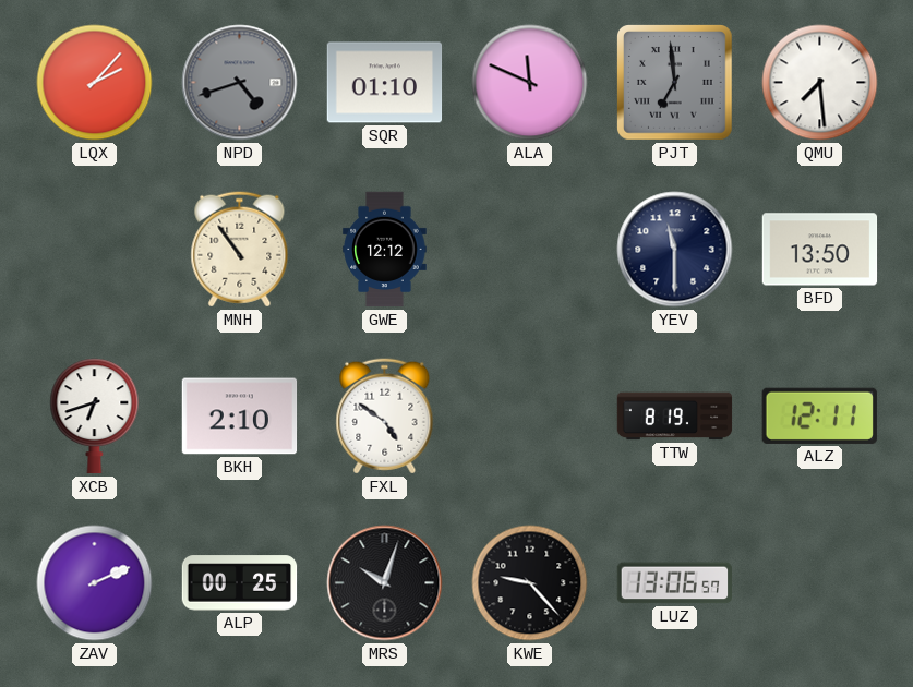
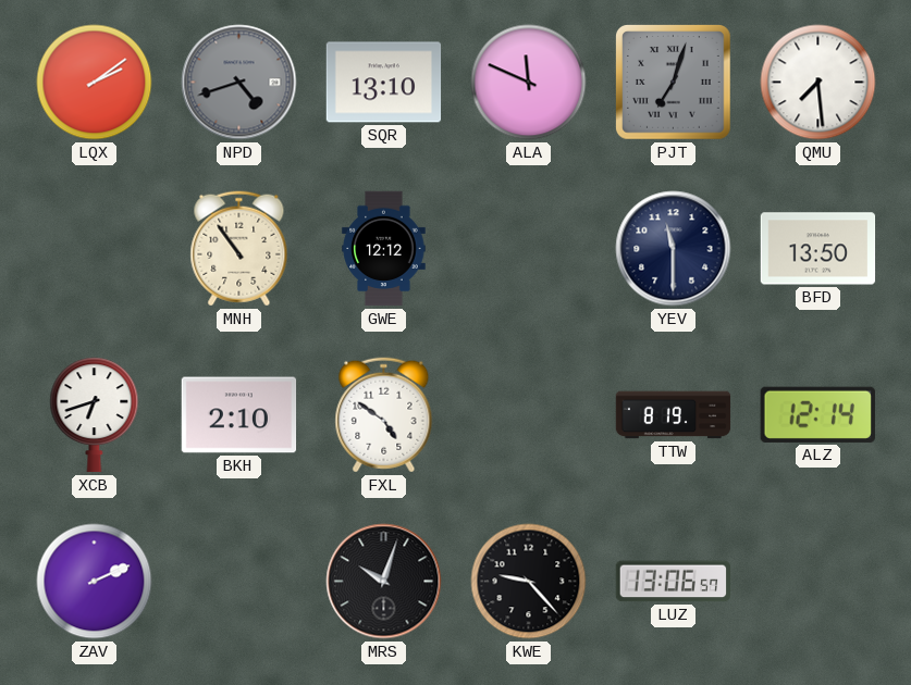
LQX: 2:07 -> 2:09 (95, 83)
SQR: 01:10 -> 13:10 (384, 83)
PJT: 6:59 -> 7:03 (674, 83)
ALZ: 12:11 -> 12:14 (817, 414)
ALP: 00:25 -> none (240, 583)
